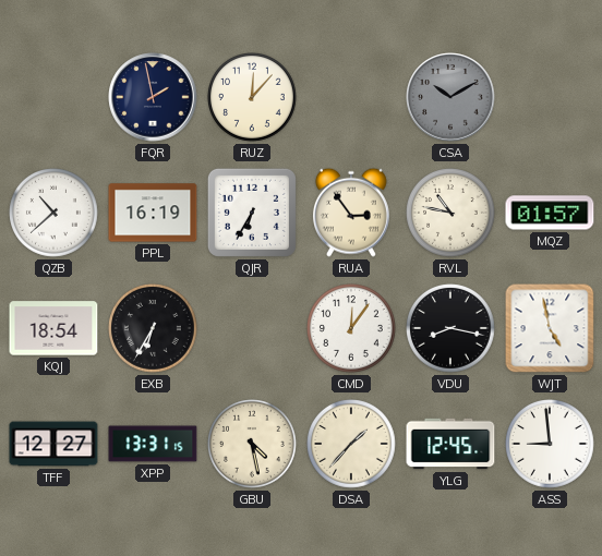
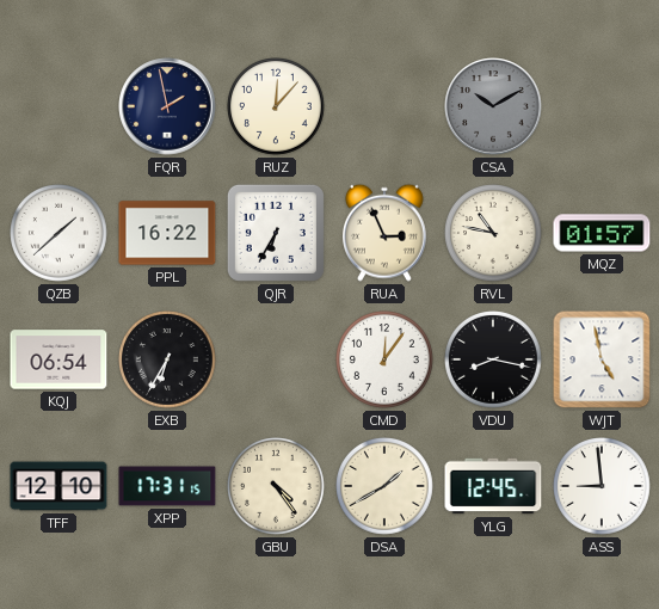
QZB: 10:38 -> 1:38 (60, 234)
PPL: 16:19 -> 16:22 (167, 233)
RUA: 2:54 -> 2:56 (384, 233)
KQJ: 18:54 -> 06:54 (58, 359)
TFF: 12:27 -> 12:10 (58, 486)
XPP: 13:31 -> 17:31 (167, 486)
GBU: 4:28 -> 4:24 (277, 487)
DSA: 1:37 -> 1:40 (386, 487)
